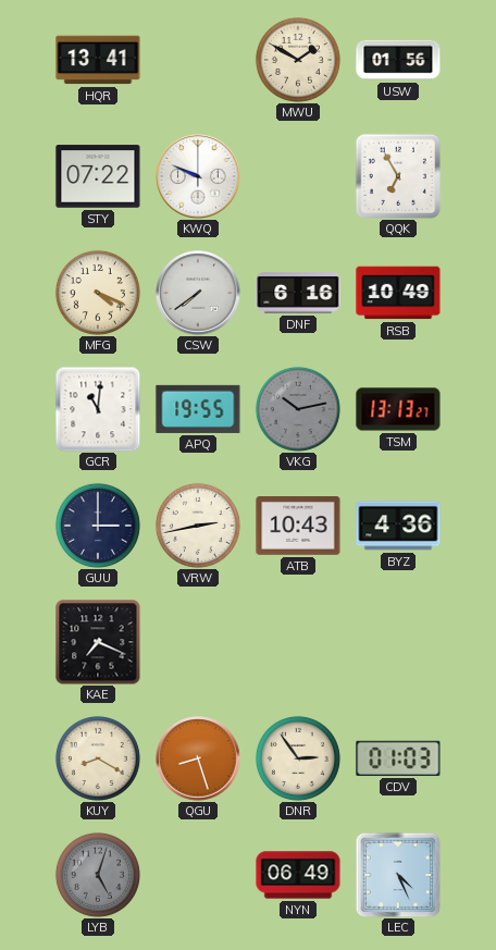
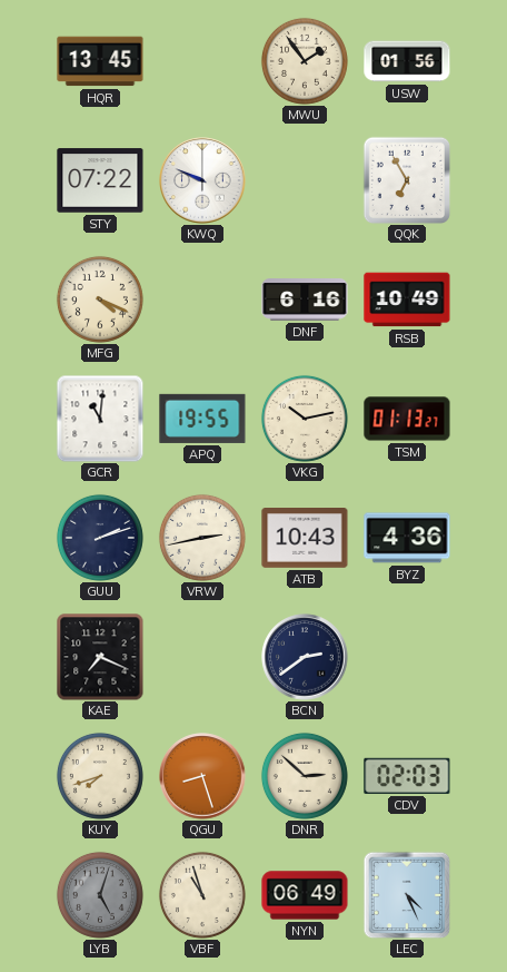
HQR: 13:41 -> 13:45 (100, 61)
MWU: 1:50 -> 1:54 (305, 61)
CSW: 7:39 -> none (198, 293)
VKG dial: grey -> cream (305, 419)
TSM: 13:13 -> 01:13 (407, 419)
GUU: 3:00 -> 2:12 (100, 538)
BCN: none -> 2:39 (305, 657)
KUY: 8:20 -> 7:42 (100, 776)
DNR: 2:54 -> 2:52 (305, 776)
CDV: 01:03 -> 02:03 (407, 776)
VBF: none -> 10:57 (202, 895)
